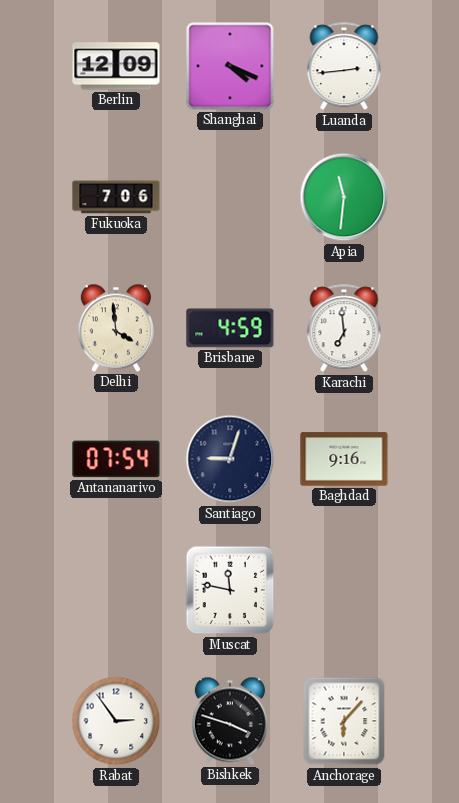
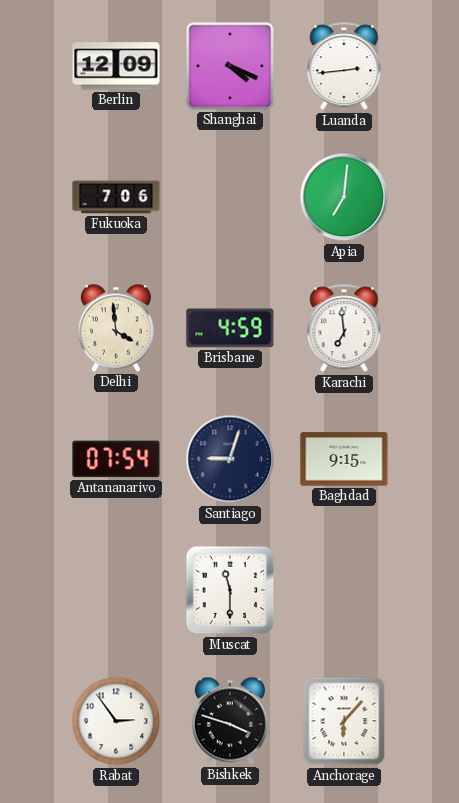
Apia: 11:31 -> 7:01 (344, 197)
Baghdad: 9:16 -> 9:15 (344, 459)
Muscat: 11:47 -> 11:30 (230, 590)
